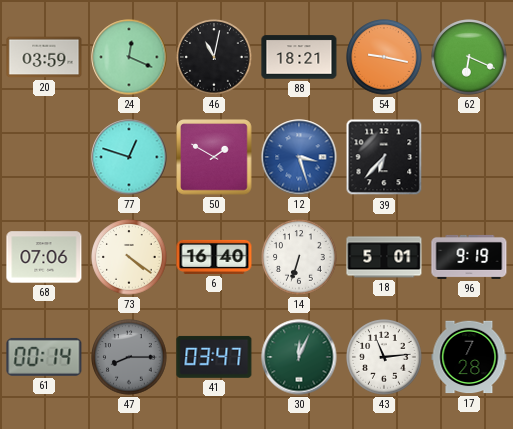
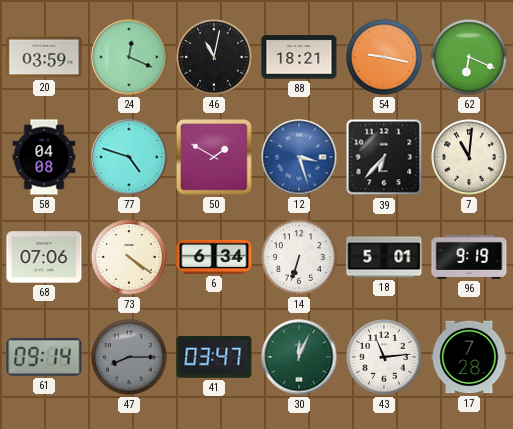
58: none -> 04:08 (44, 157)
77: 12:48 -> 4:48 (129, 157)
7: none -> 11:01 (469, 157)
6: 16:40 -> 6:34 (214, 257)
61: 00:14 -> 09:14 (44, 357)
